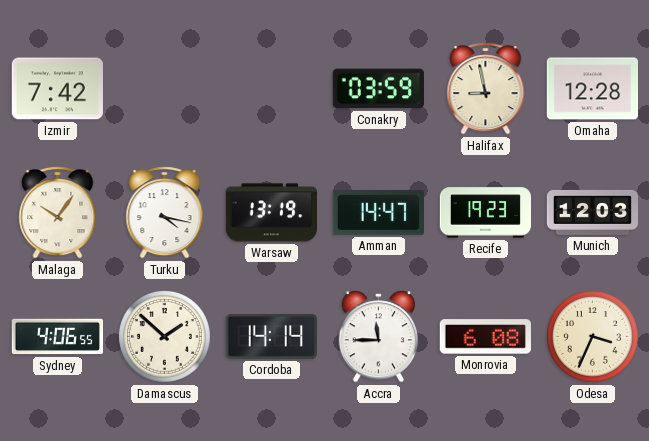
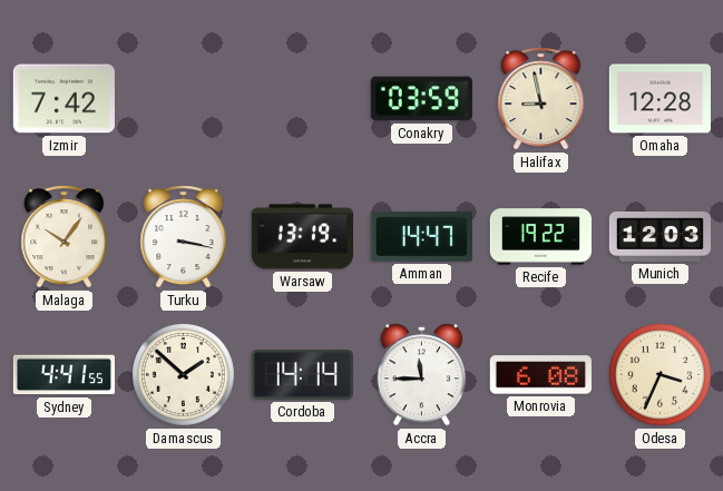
Turku: 4:17 -> 3:17 (184, 237)
Recife: 19:23 -> 19:22 (540, 237)
Sydney: 4:06 -> 4:41 (63, 375)
